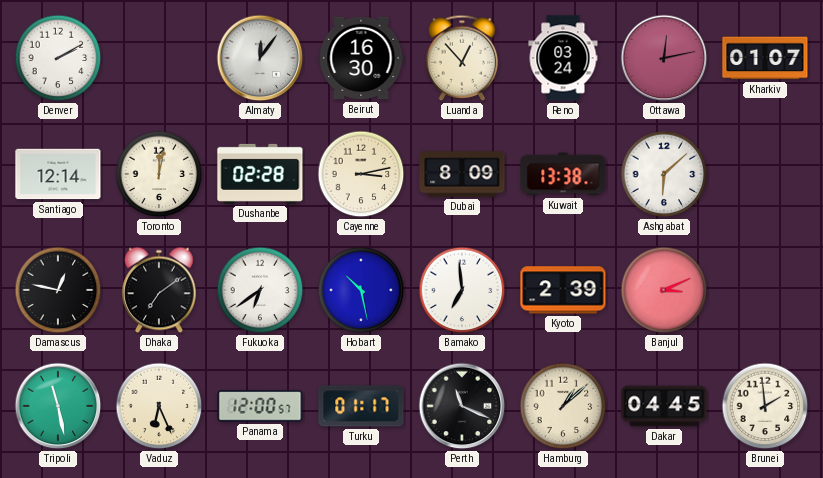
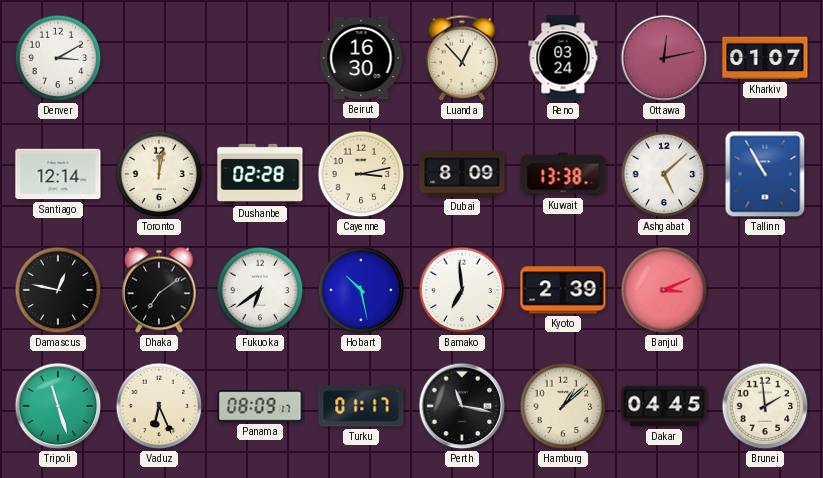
Denver: 2:10 -> 3:10 (58, 58)
Almaty: 12:06 -> none (260, 58)
Ashgabat: 6:08 -> 5:08 (664, 174)
Tallinn: none -> 10:55 (765, 174)
Tripoli: 11:28 -> 11:27 (58, 406)
Panama: 12:00 -> 08:09 (260, 406)
Perth: 11:19 -> 11:17 (462, 406)
